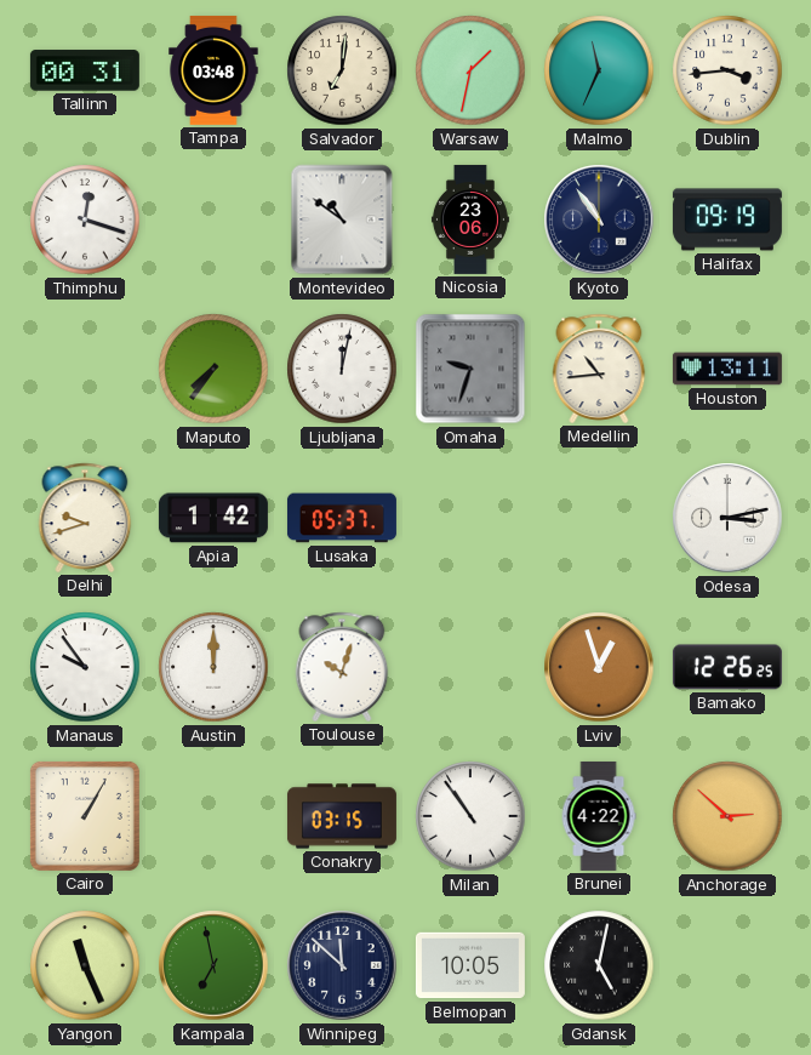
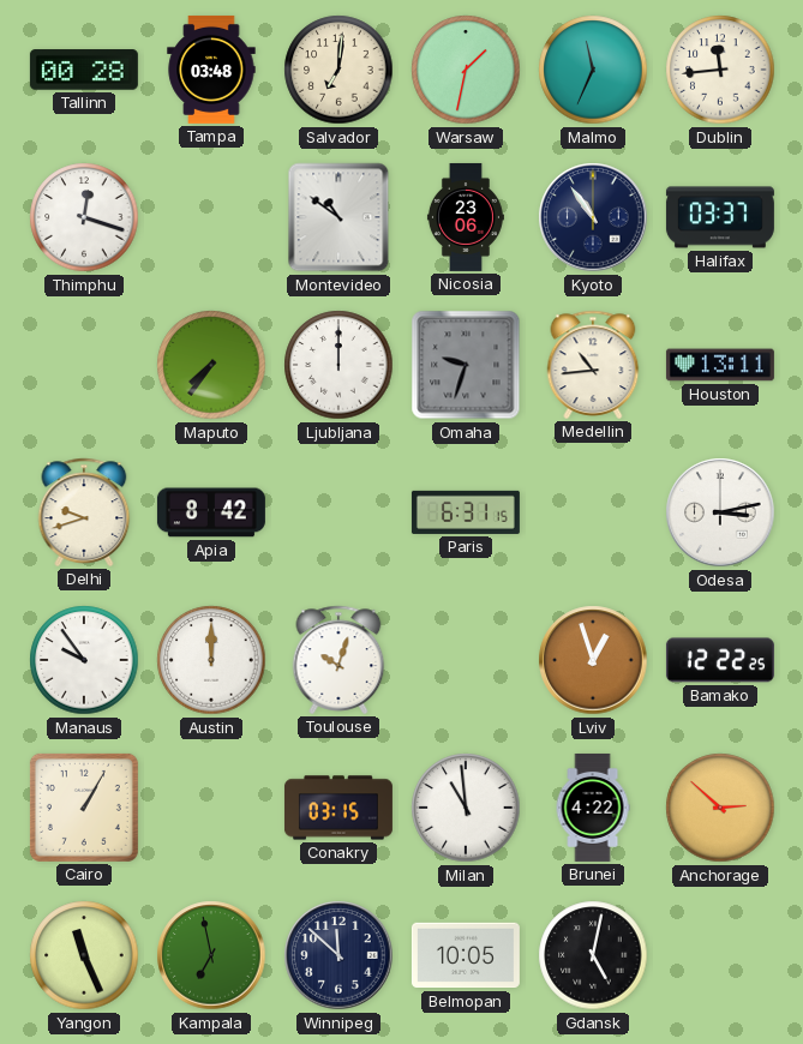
Tallinn: 00:31 -> 00:28 (84, 70)
Dublin: 3:44 -> 11:44 (720, 70)
Halifax: 09:19 -> 03:37 (720, 217)
Ljubljana: 12:02 -> 12:00 (338, 365)
Apia: 1:42 -> 8:42 (211, 512)
Lusaka: 05:37 -> none (342, 518)
Paris: none -> 6:31 (466, 512)
Bamako: 12:26 -> 12:22 (720, 660)
Milan: 10:54 -> 10:59 (466, 808)
